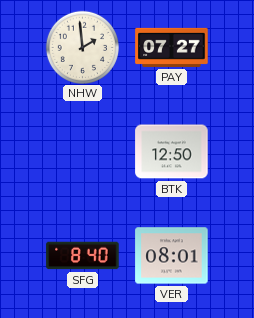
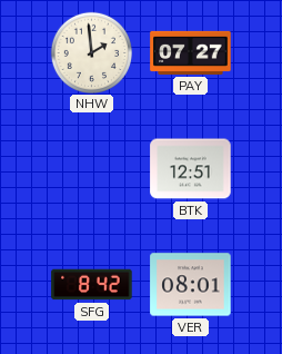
BTK: 12:50 -> 12:51 (191, 169)
SFG: 8:40 -> 8:42 (92, 285)
